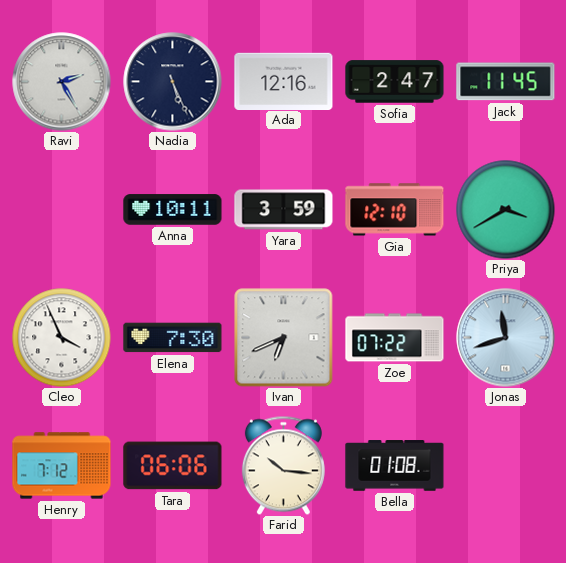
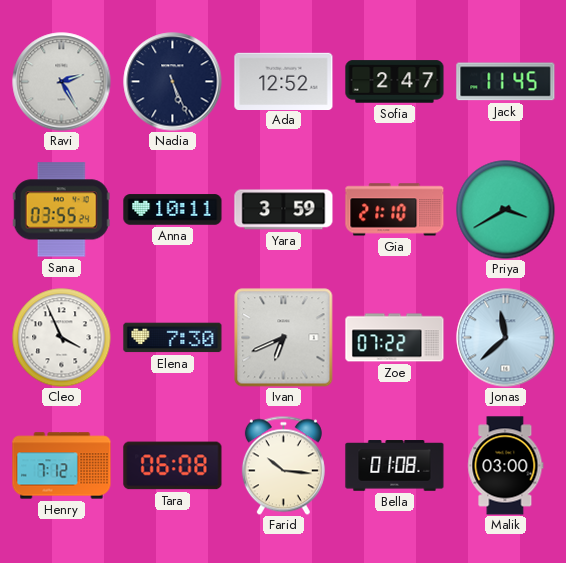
Ada: 12:16 -> 12:52 (284, 81)
Sana: none -> 03:55 (61, 210)
Gia: 12:10 -> 21:10 (395, 210)
Jonas: 11:42 -> 11:38 (506, 338)
Tara: 06:06 -> 06:08 (173, 466)
Malik: none -> 03:00 (506, 466)
